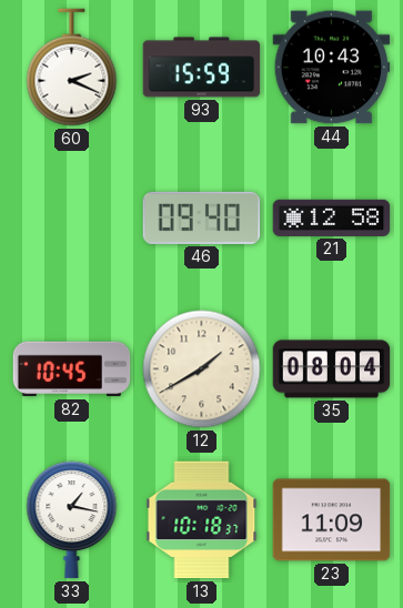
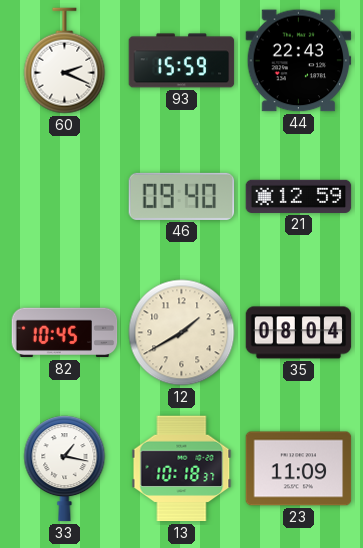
44: 10:43 -> 22:43 (299, 61)
21: 12:58 -> 12:59 (299, 196)
